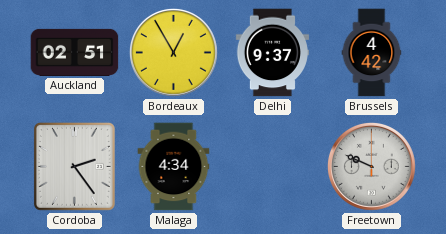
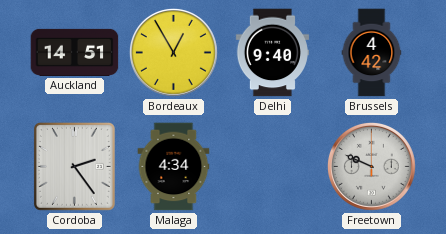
Auckland: 02:51 -> 14:51 (75, 52)
Delhi: 9:37 -> 9:40 (272, 53)
